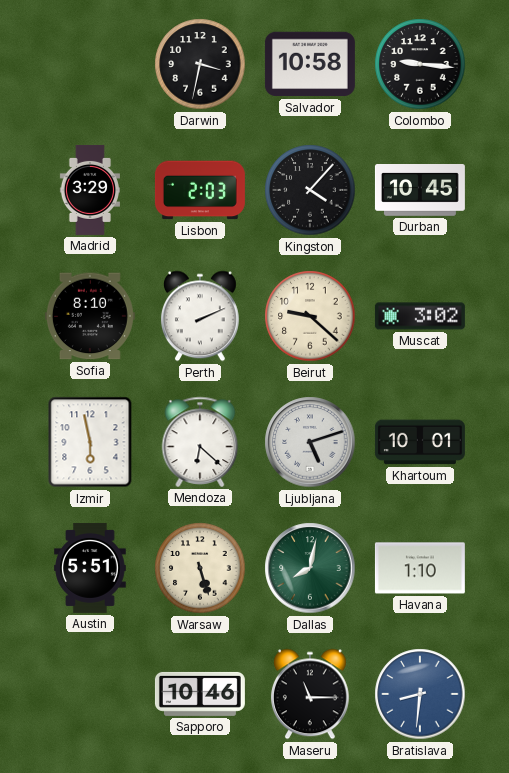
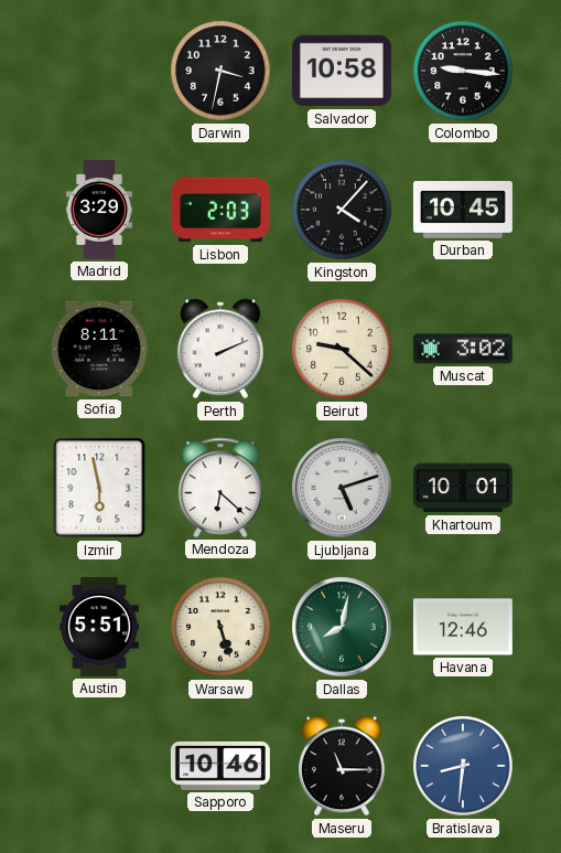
Sofia: 8:10 -> 8:11 (99, 349)
Havana: 1:10 -> 12:46 (463, 627)
